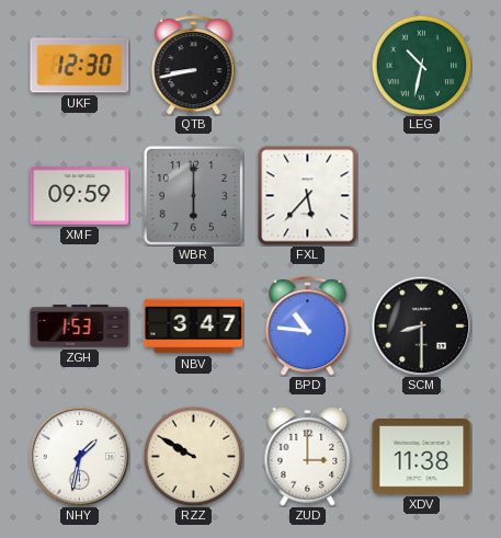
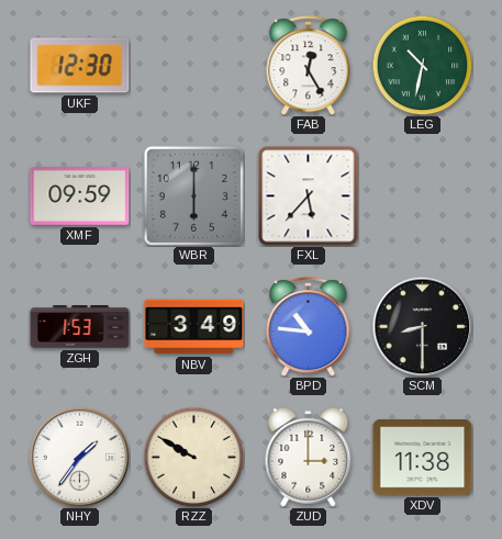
QTB: 8:43 -> none (194, 65)
FAB: none -> 12:25 (309, 65)
NBV: 3:47 -> 3:49 (194, 327)
NHY: 1:32 -> 1:36 (79, 457)
